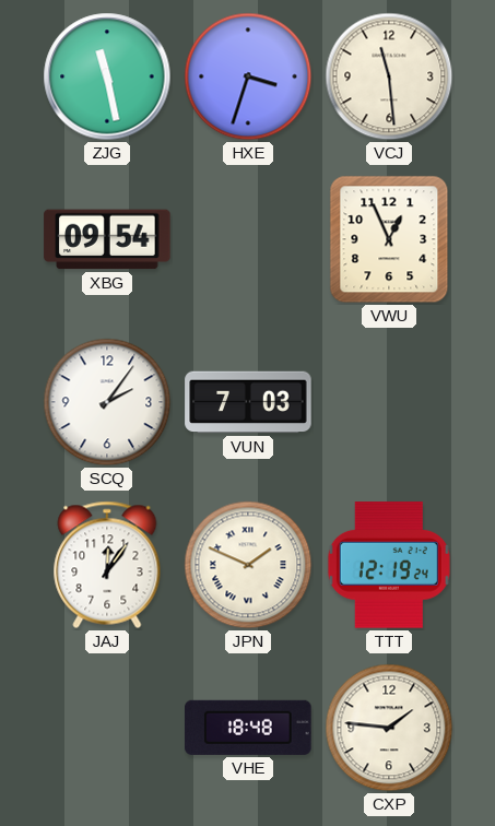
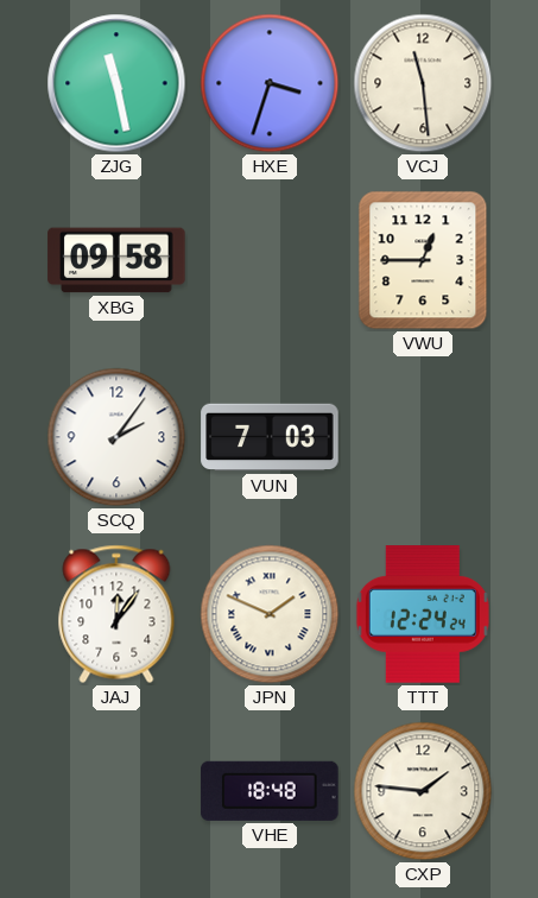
XBG: 09:54 -> 09:58 (116, 260)
VWU: 12:56 -> 12:45 (423, 260)
TTT: 12:19 -> 12:24 (423, 614)
